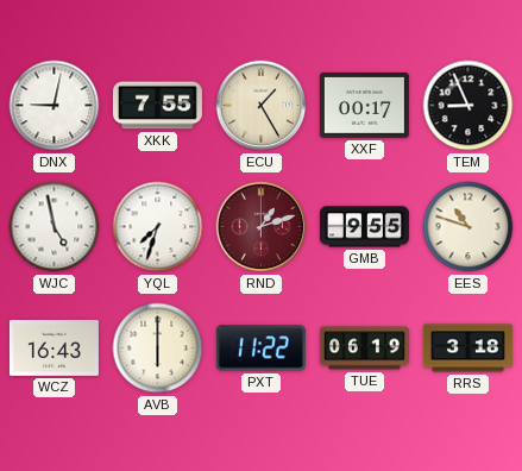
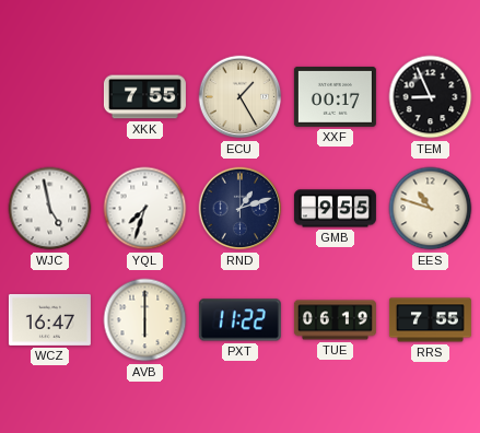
DNX: 9:02 -> none (55, 106)
RND dial: burgundy -> navy (241, 209)
WCZ: 16:43 -> 16:47 (49, 319)
RRS: 3:18 -> 7:55 (430, 320)
